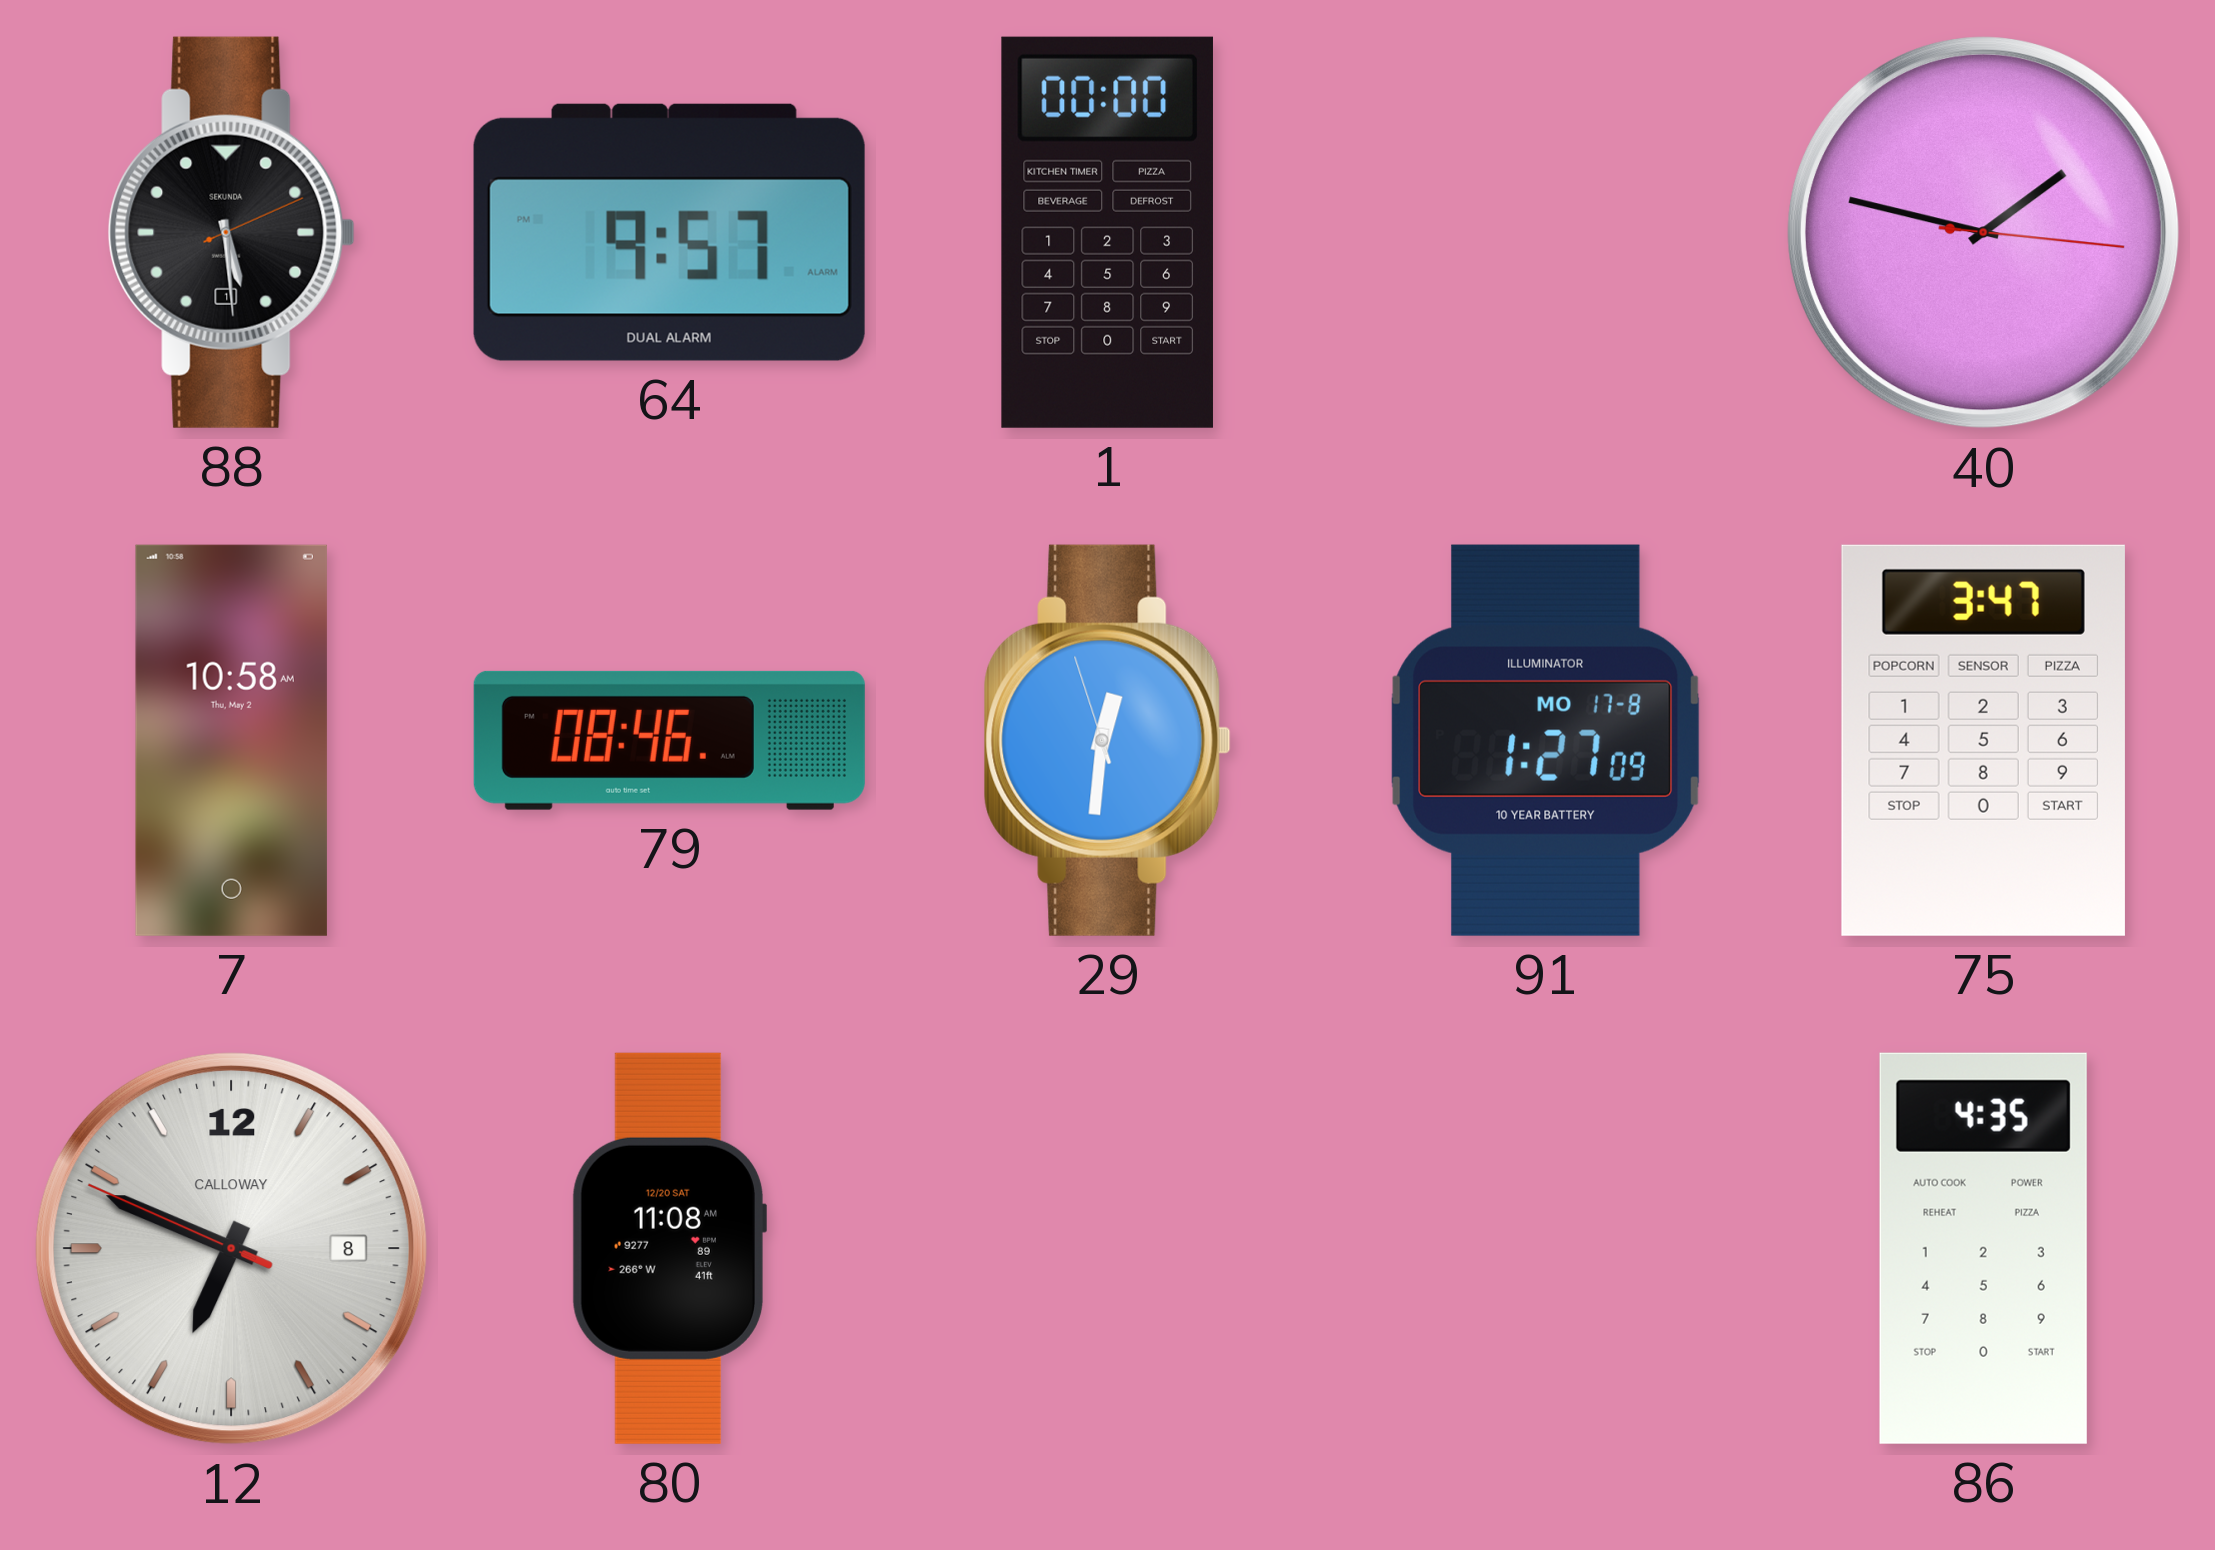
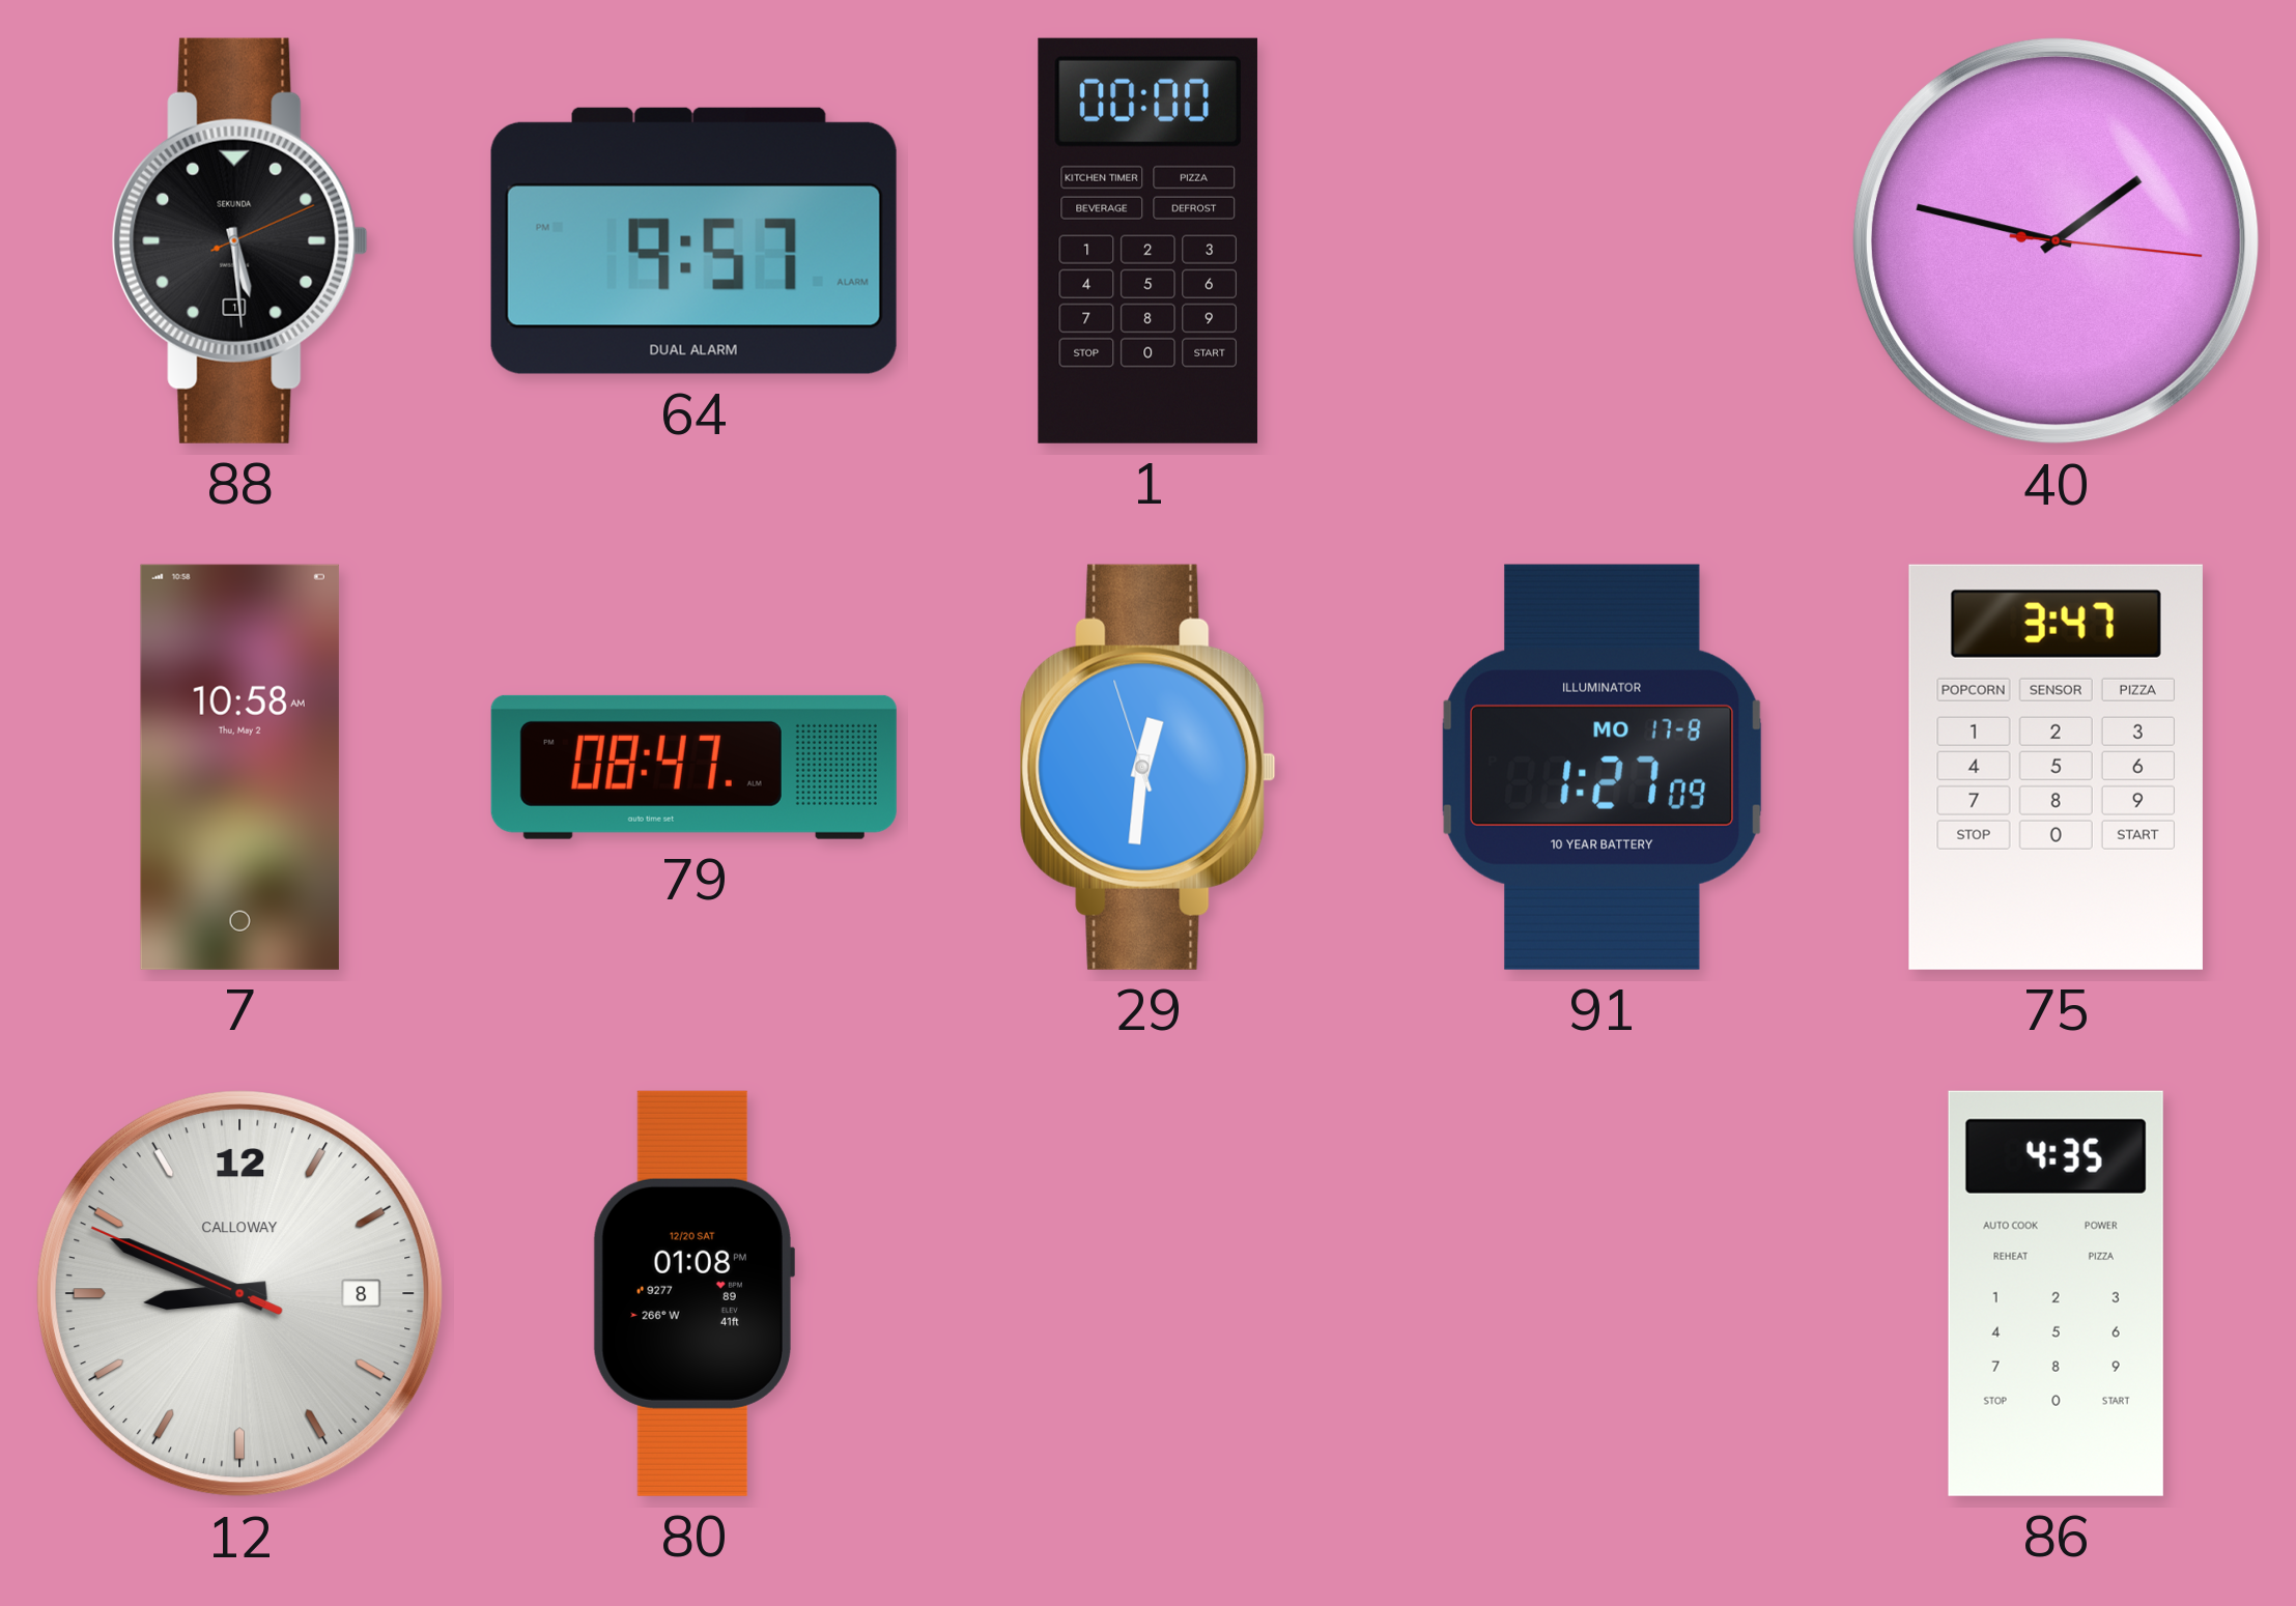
79: 08:46 -> 08:47 (693, 767)
12: 6:48 -> 8:48 (240, 1294)
80: 11:08 -> 01:08 (693, 1293)
